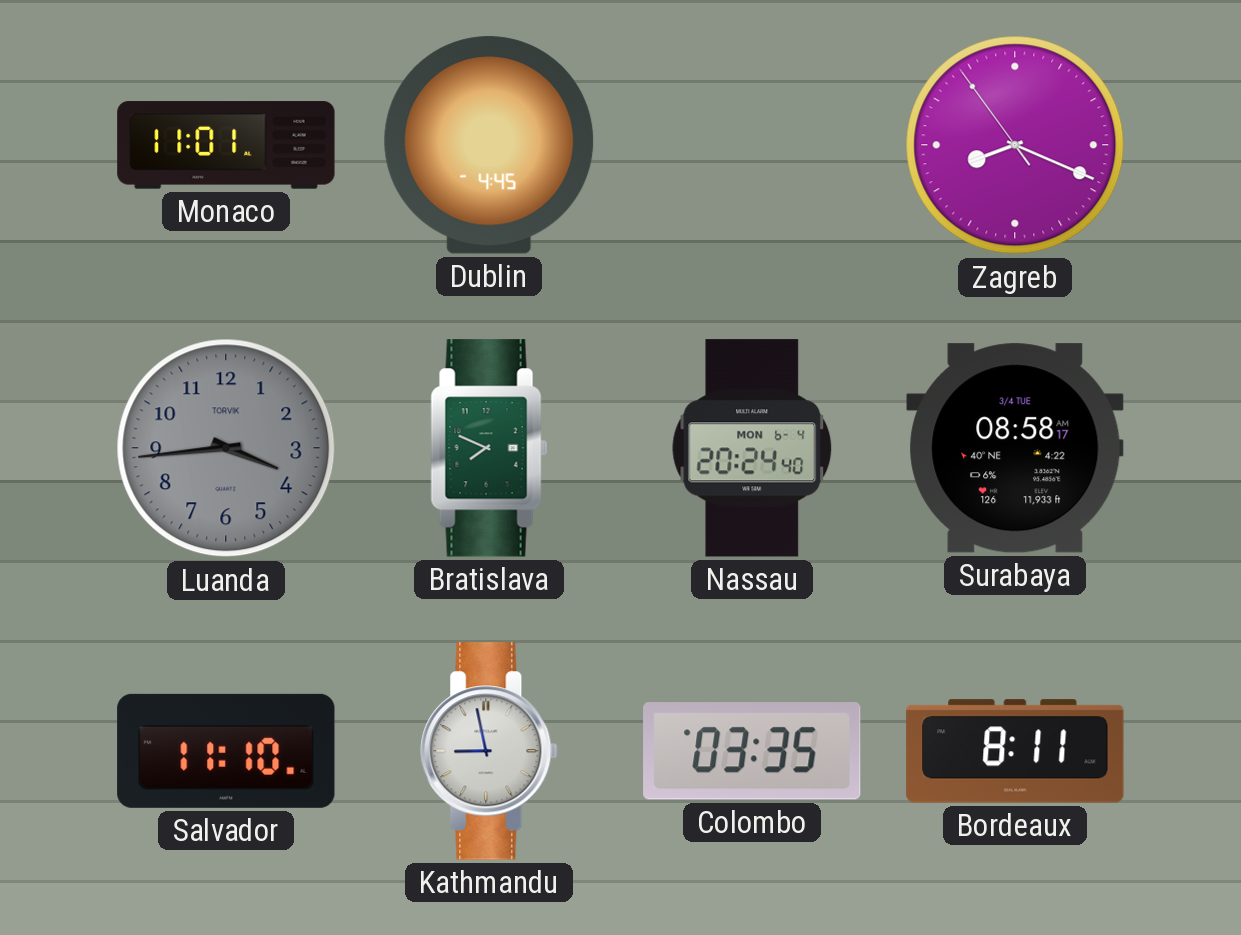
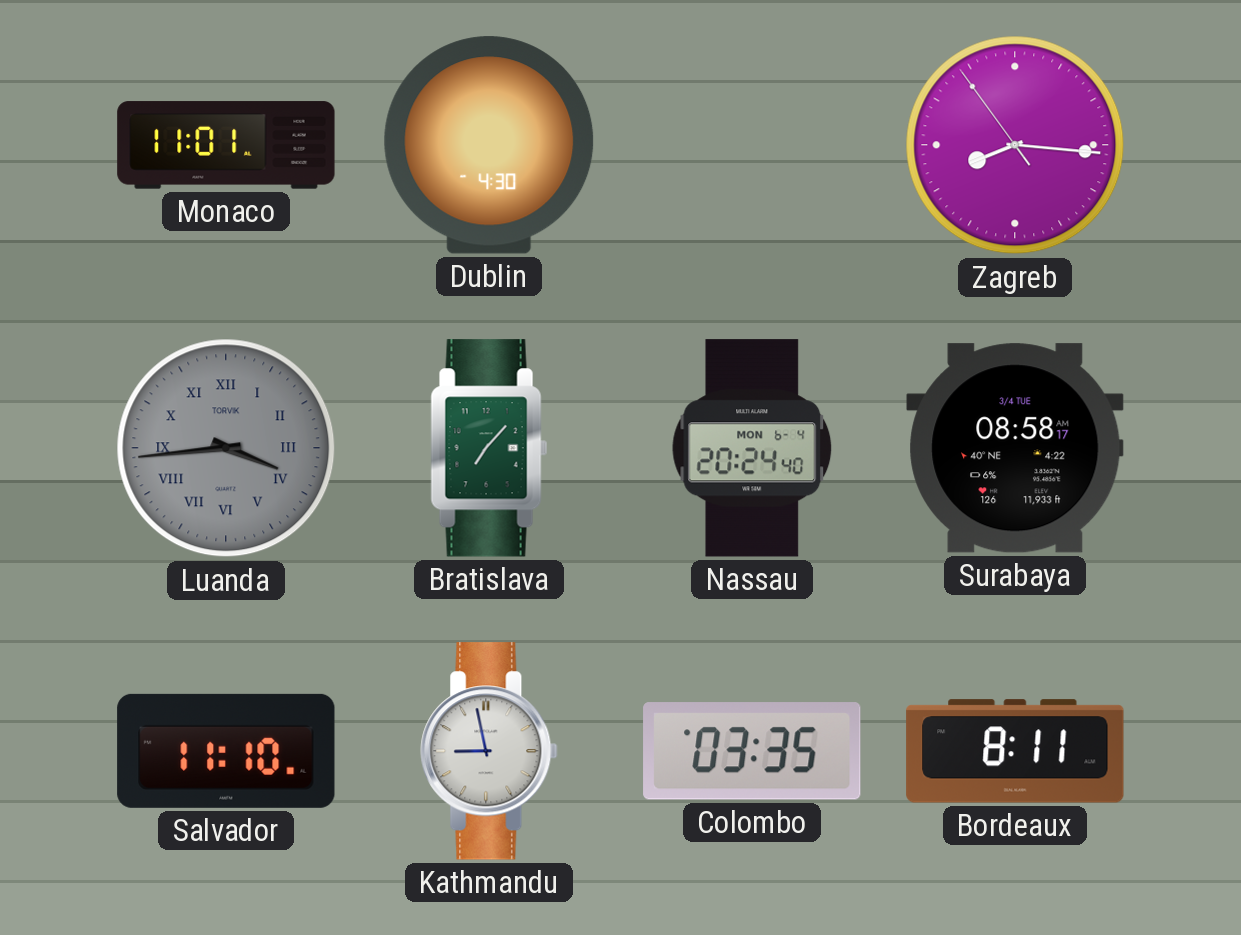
Dublin: 4:45 -> 4:30 (489, 145)
Zagreb: 8:18 -> 8:15 (1015, 145)
Luanda numerals: Arabic -> Roman (226, 448)
Bratislava: 7:49 -> 7:07 (489, 448)
